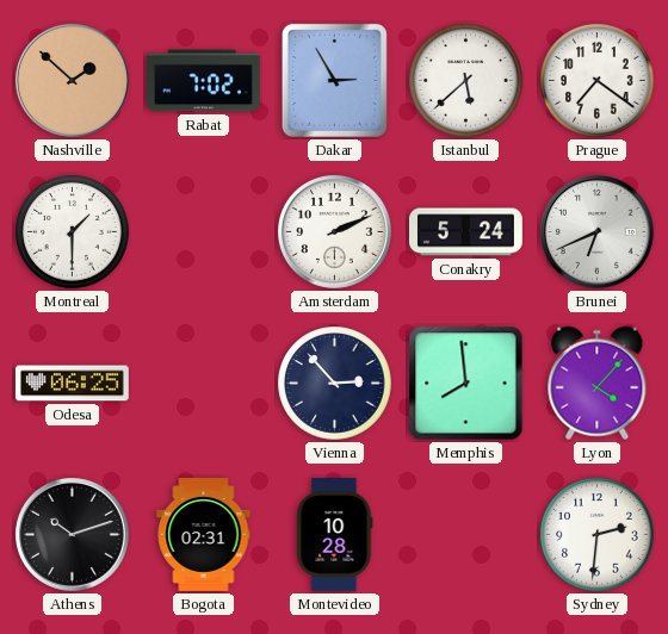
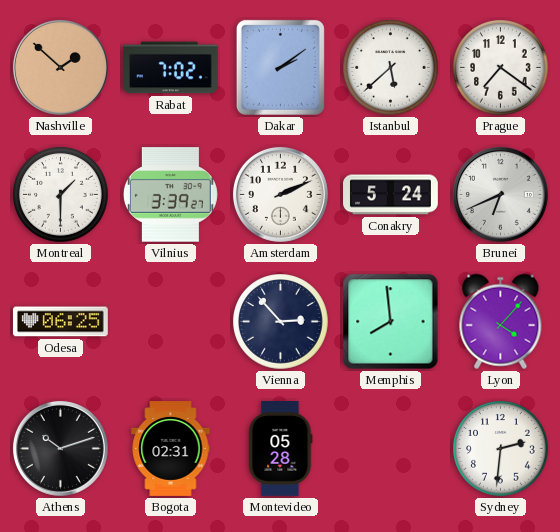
Dakar: 2:55 -> 2:09 (280, 67)
Vilnius: none -> 3:39 (170, 195)
Montevideo: 10:28 -> 05:28 (281, 449)
